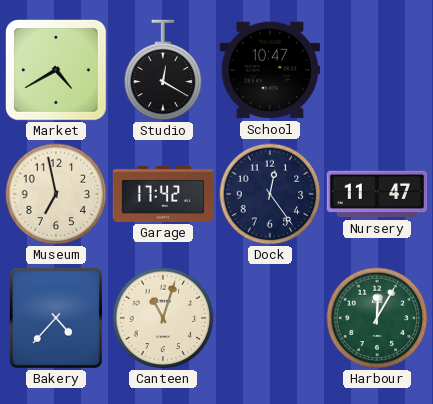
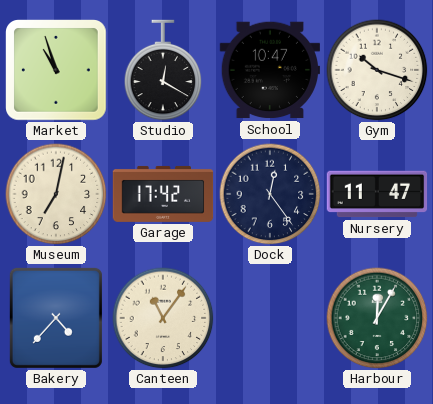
Market: 4:40 -> 10:57 (56, 70)
Gym: none -> 10:18 (377, 70)
Museum: 6:58 -> 7:02 (56, 194)
Canteen: 11:03 -> 11:06 (163, 318)
